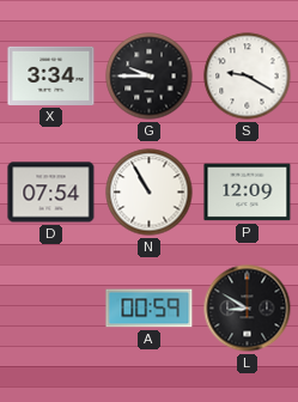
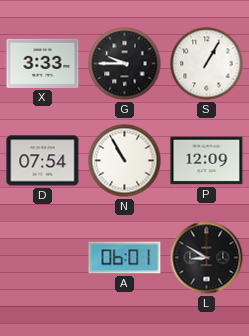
X: 3:34 -> 3:33 (43, 63)
S: 9:20 -> 1:05 (207, 64)
A: 00:59 -> 06:01 (125, 258)
